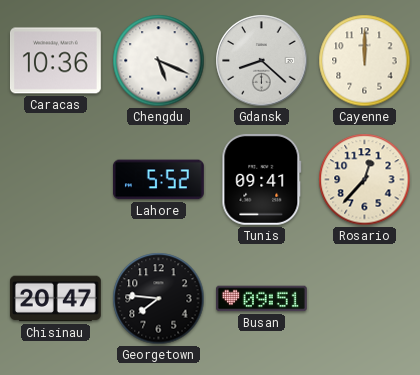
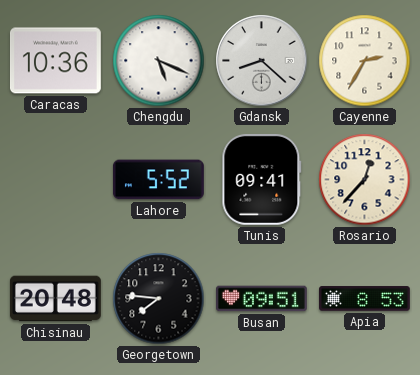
Cayenne: 12:00 -> 2:35 (365, 61)
Chisinau: 20:47 -> 20:48 (55, 299)
Apia: none -> 8:53 (365, 299)
